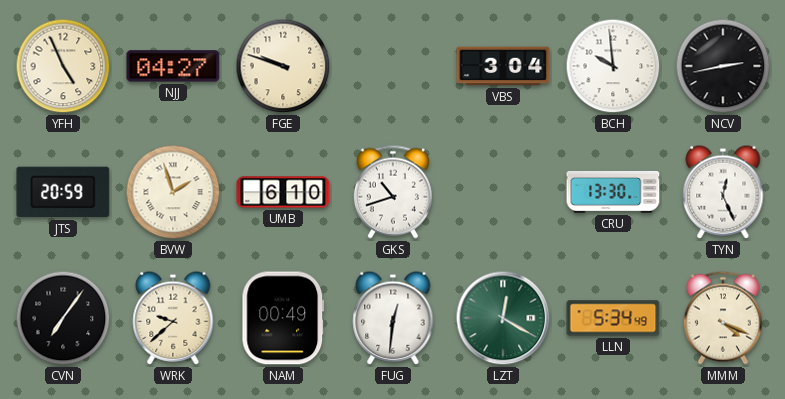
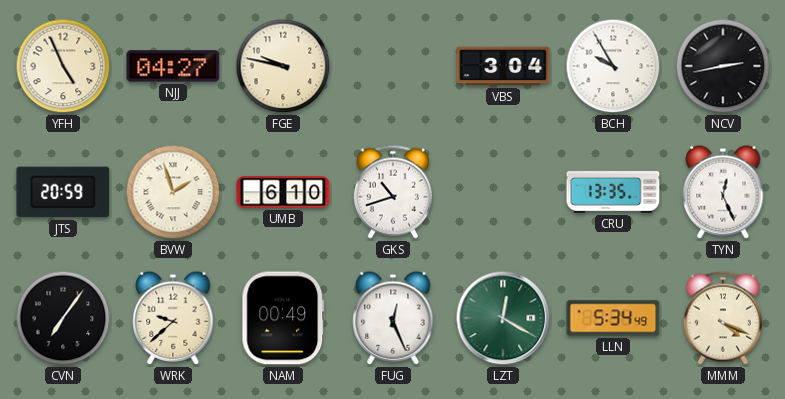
FGE: 9:48 -> 9:47 (283, 66)
BCH: 9:59 -> 9:55 (613, 66)
CRU: 13:30 -> 13:35 (613, 192)
FUG: 12:31 -> 12:26 (393, 318)
